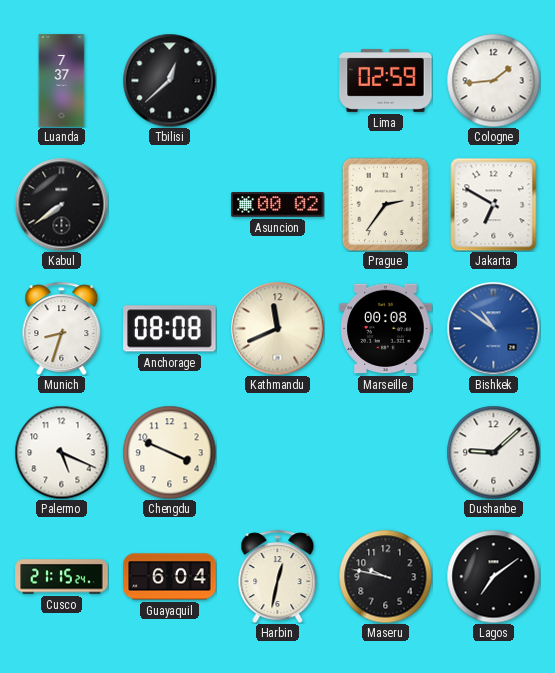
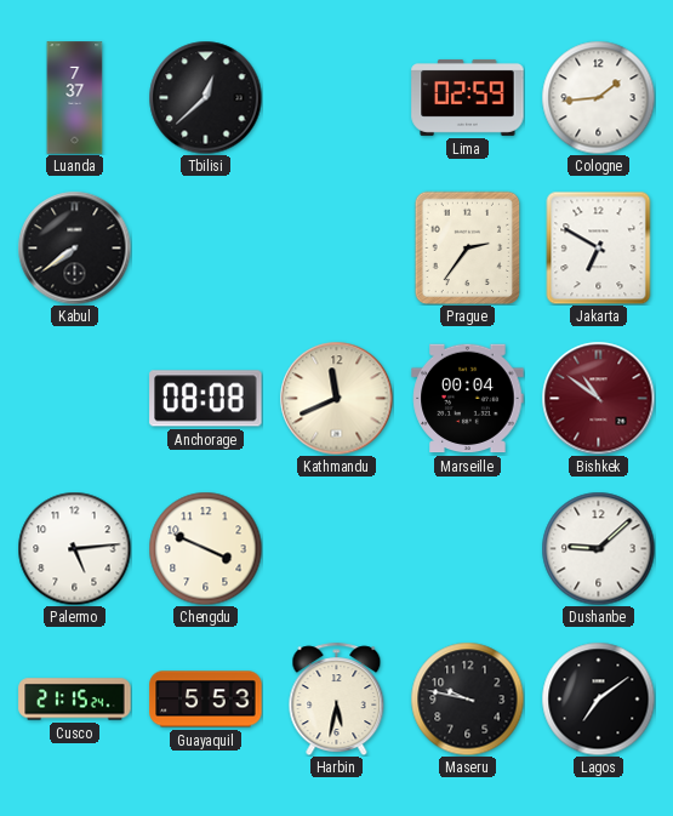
Asuncion: 00:02 -> none (278, 205)
Munich: 8:33 -> none (62, 328)
Marseille: 00:08 -> 00:04 (468, 399)
Bishkek dial: blue -> burgundy (598, 398)
Palermo: 5:19 -> 5:14 (74, 548)
Guayaquil: 6:04 -> 5:53 (206, 700)
Harbin: 12:32 -> 5:32 (337, 698)
